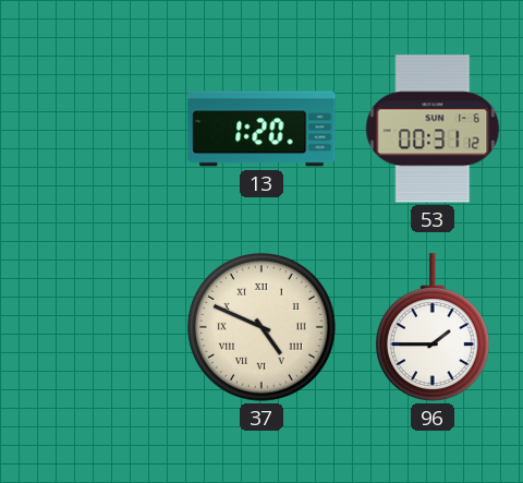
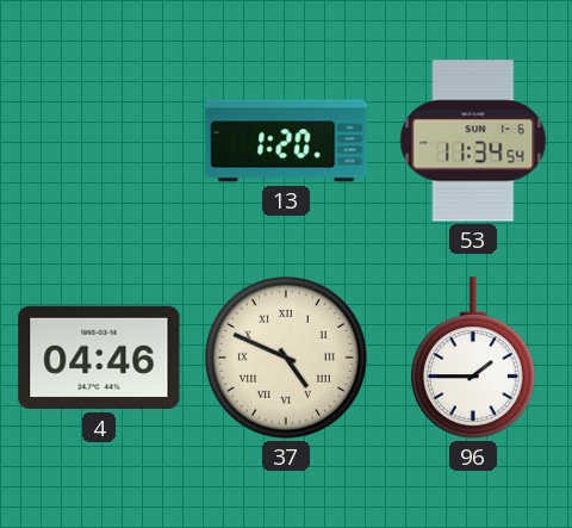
53: 00:31 -> 11:34 (473, 141)
4: none -> 04:46 (99, 358)
